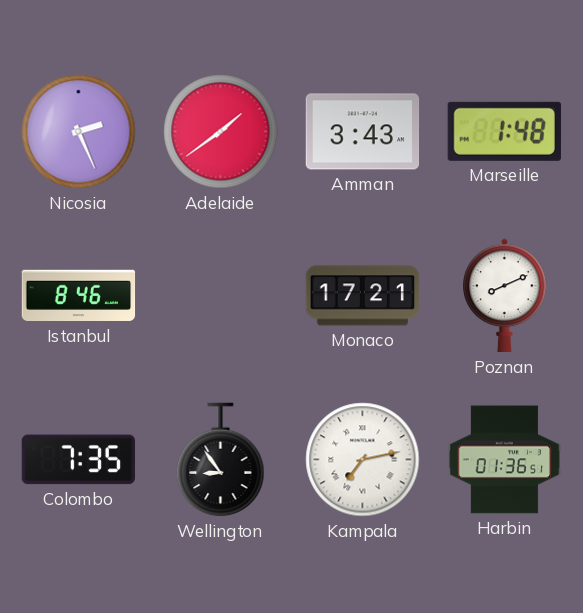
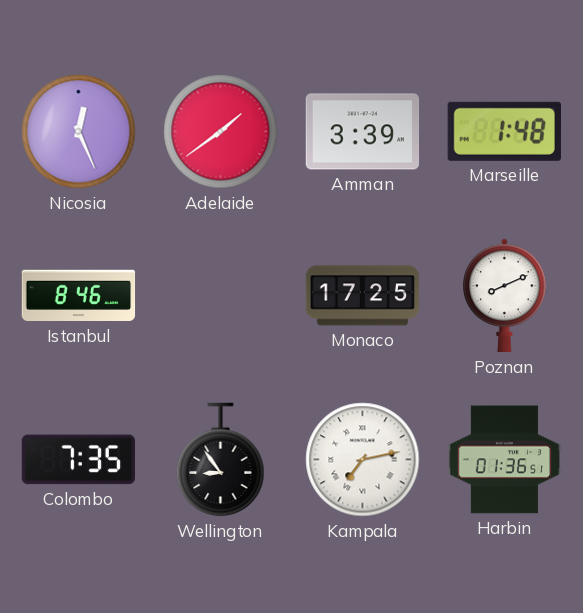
Nicosia: 2:26 -> 12:26 (79, 132)
Amman: 3:43 -> 3:39 (363, 132)
Monaco: 17:21 -> 17:25 (363, 296)
